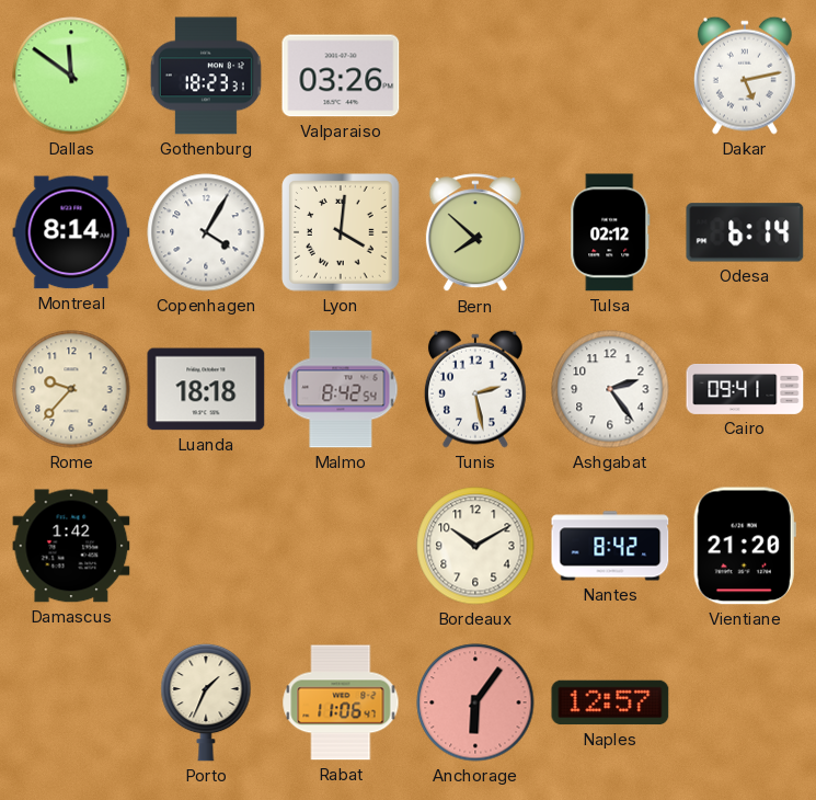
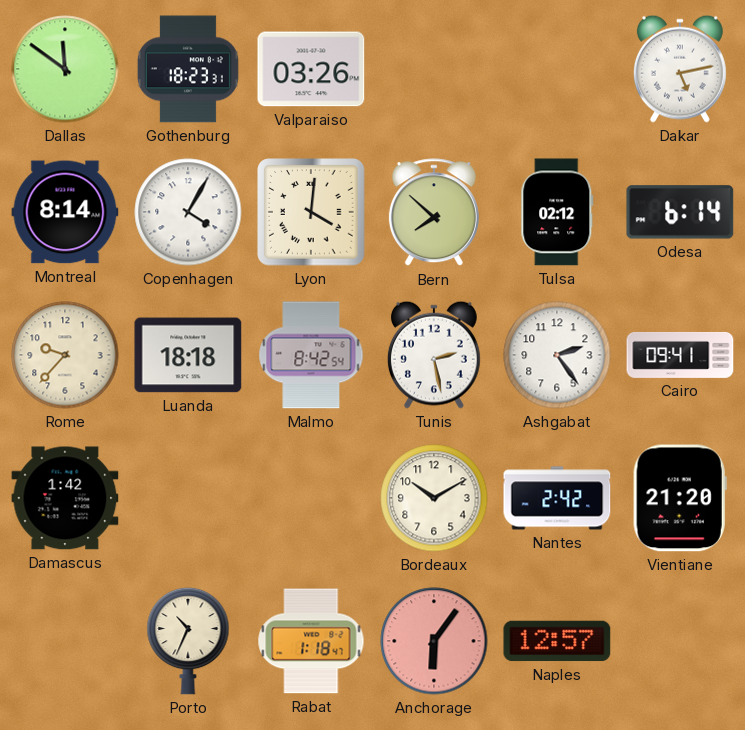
Nantes: 8:42 -> 2:42 (557, 498)
Porto: 1:34 -> 10:34 (188, 641)
Rabat: 11:06 -> 1:18 (311, 641)
